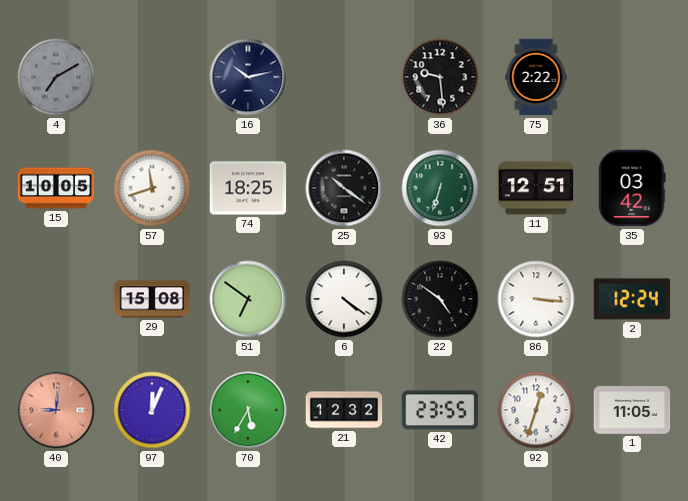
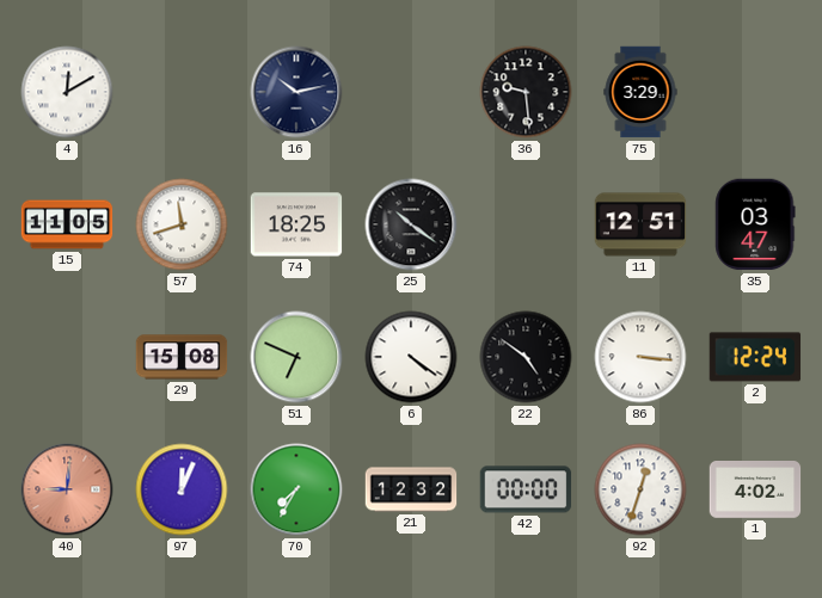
4: 7:10 -> 12:10 (67, 92)
4 dial: grey -> white (67, 92)
75: 2:22 -> 3:29 (640, 92)
15: 10:05 -> 11:05 (67, 224)
93: 6:33 -> none (440, 188)
35: 03:42 -> 03:47 (755, 224)
51: 6:51 -> 6:49 (296, 357)
70: 5:35 -> 7:35 (296, 489)
42: 23:55 -> 00:00 (526, 489)
1: 11:05 -> 4:02 (755, 491)
